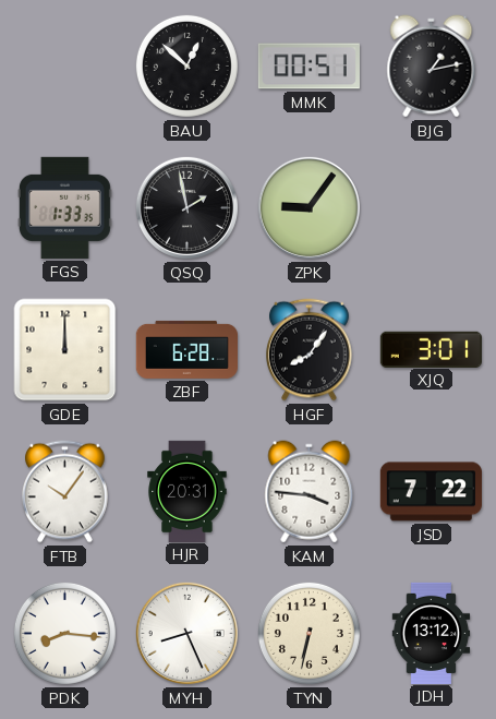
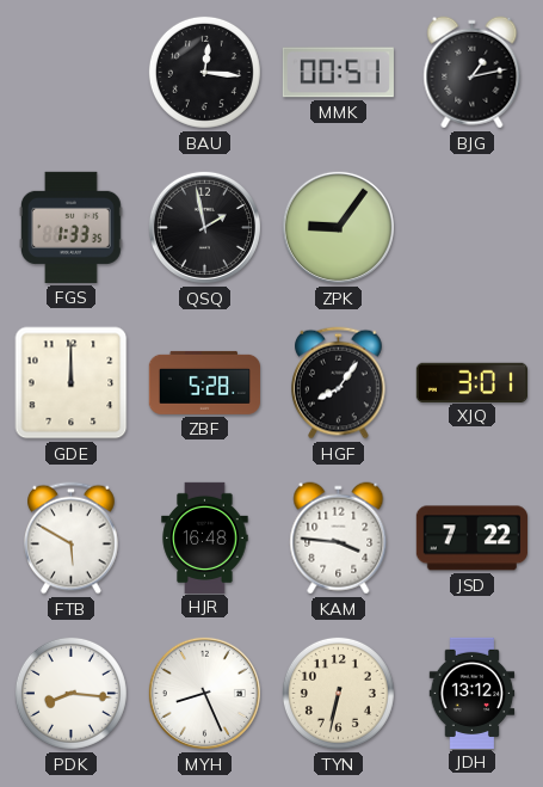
BAU: 12:52 -> 12:16 (204, 72)
ZBF: 6:28 -> 5:28 (204, 382)
FTB: 10:06 -> 5:50 (72, 539)
HJR: 20:31 -> 16:48 (205, 537)
